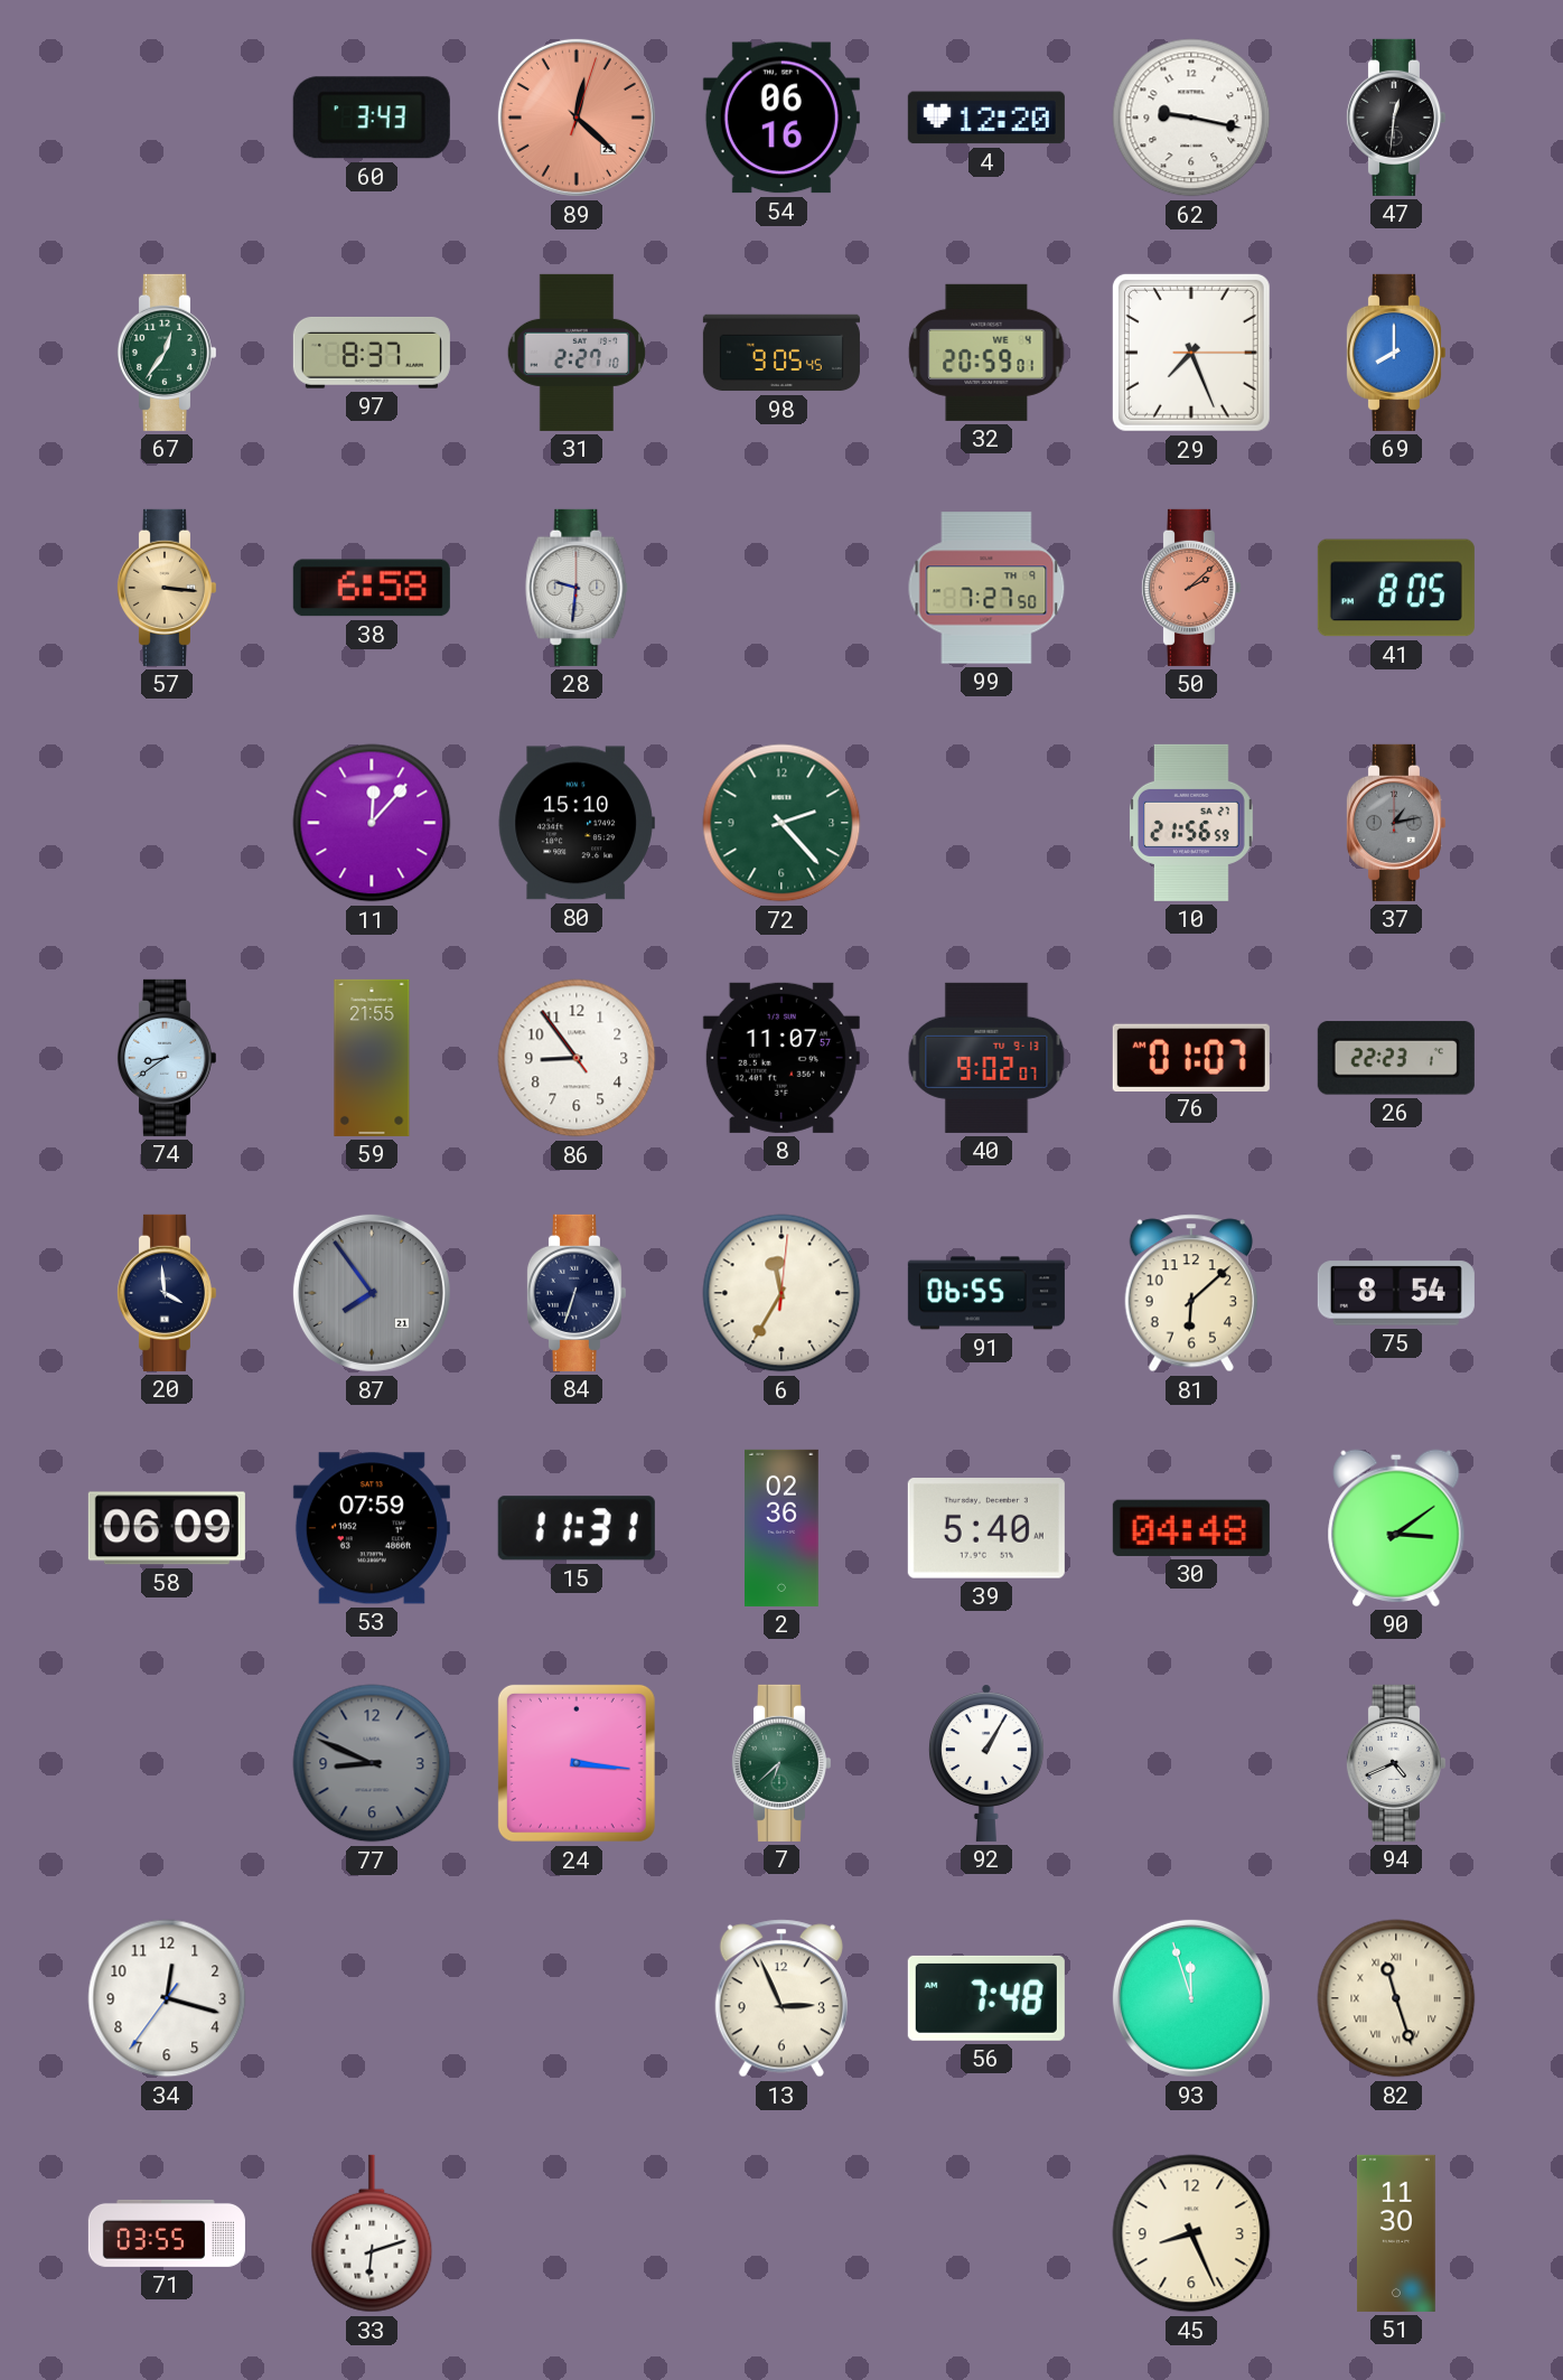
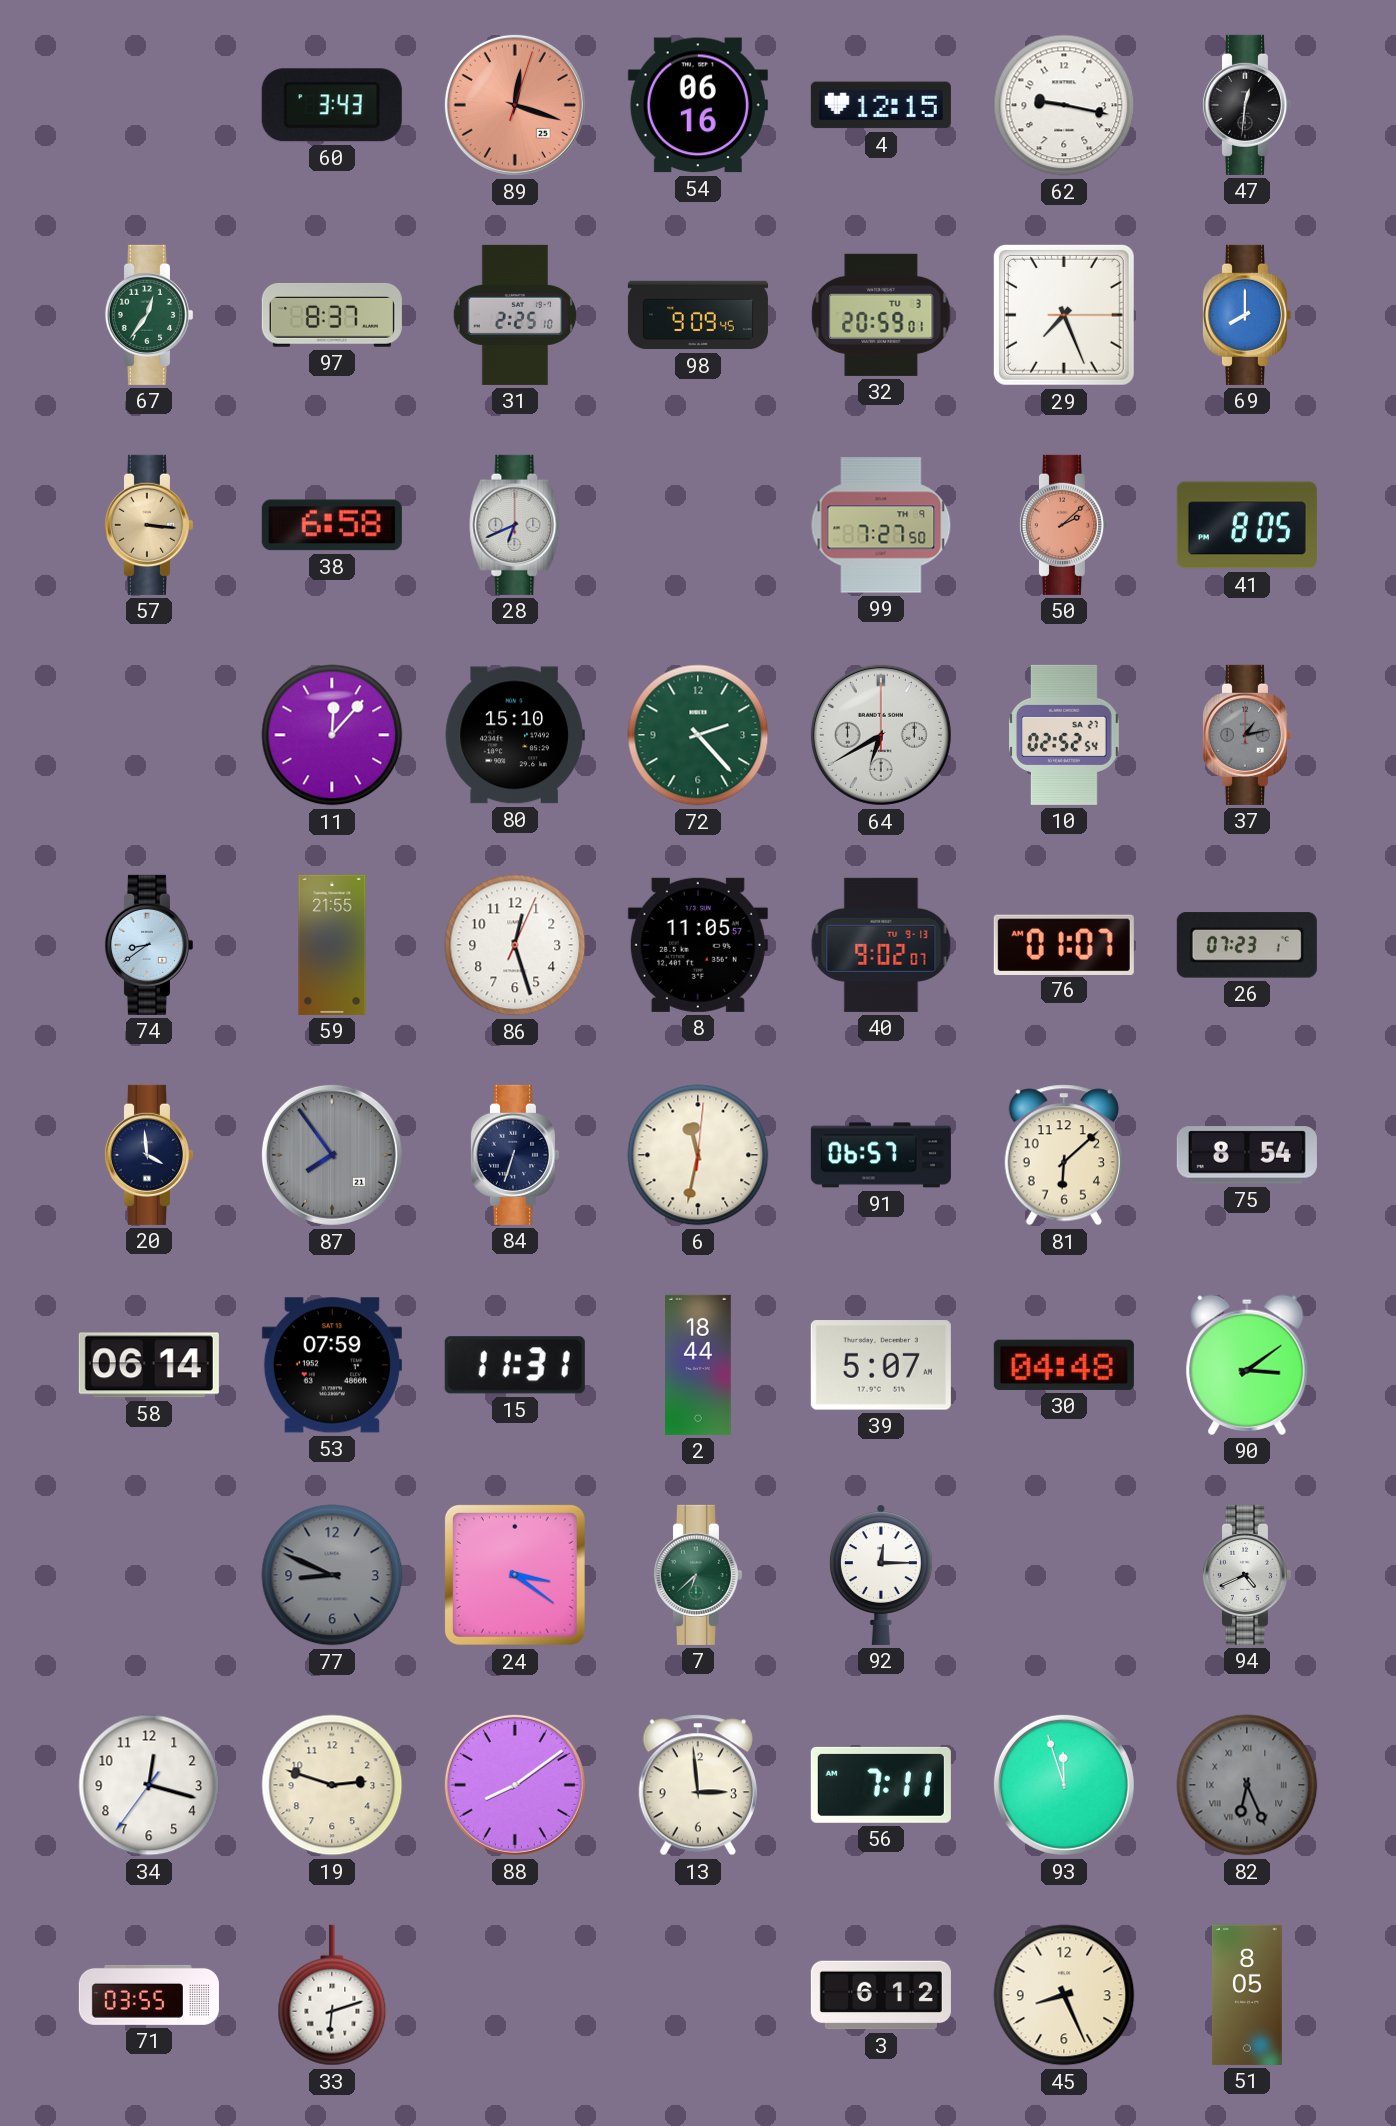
89: 12:22 -> 12:18 (515, 105)
4: 12:20 -> 12:15 (881, 105)
31: 2:27 -> 2:25 (515, 315)
98: 9:05 -> 9:09 (698, 315)
32 date: WE 4 -> TU 3 (881, 315)
28: 9:31 -> 6:41 (515, 525)
64: none -> 6:40 (881, 735)
10: 21:56 -> 02:52 (1065, 735)
86: 8:53 -> 12:27 (515, 945)
8: 11:07 -> 11:05 (698, 945)
26: 22:23 -> 07:23 (1247, 945)
6: 11:35 -> 11:32 (698, 1155)
91: 06:55 -> 06:57 (881, 1155)
58: 06:09 -> 06:14 (149, 1365)
2: 02:36 -> 18:44 (699, 1365)
39: 5:40 -> 5:07 (881, 1365)
24: 3:16 -> 3:21 (515, 1575)
92: 1:05 -> 12:15 (881, 1575)
19: none -> 2:48 (332, 1785)
88: none -> 8:09 (515, 1785)
13: 2:56 -> 2:59 (698, 1785)
56: 7:48 -> 7:11 (881, 1785)
82: 11:27 -> 6:26 (1247, 1785)
82 dial: cream -> grey (1247, 1785)
3: none -> 6:12 (881, 1995)
51: 11:30 -> 8:05 (1247, 1995)
